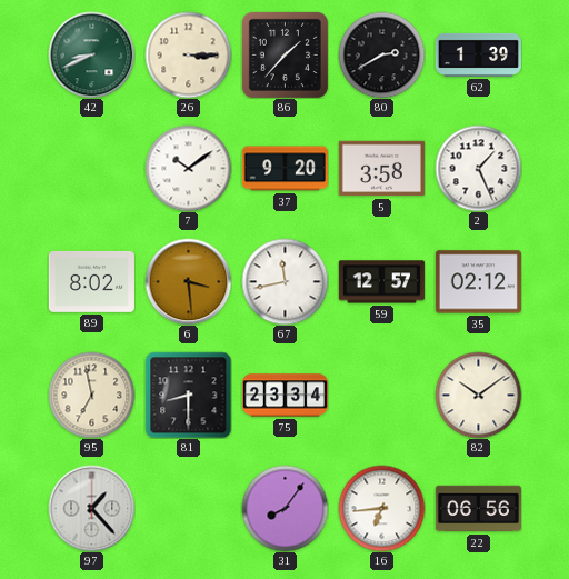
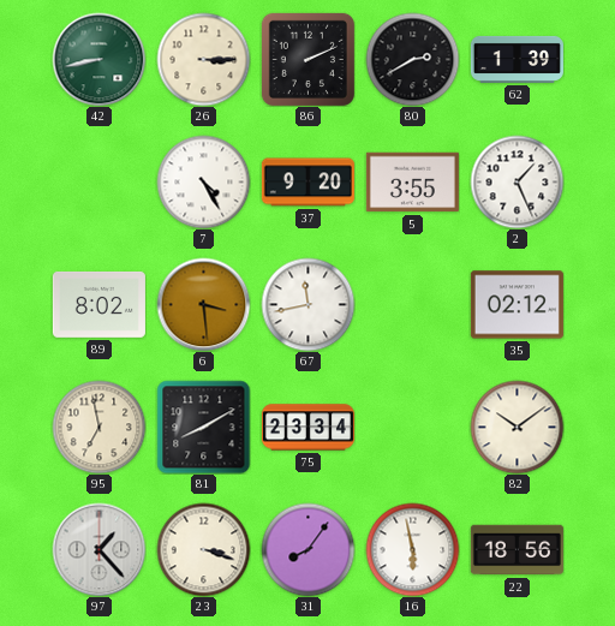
42: 8:41 -> 8:43 (98, 59)
86: 1:37 -> 2:11 (307, 59)
7: 10:09 -> 4:25 (203, 181)
5: 3:58 -> 3:55 (412, 183)
59: 12:57 -> none (381, 282)
81: 8:30 -> 8:10 (203, 427)
23: none -> 3:18 (203, 549)
16: 6:44 -> 5:58 (412, 549)
22: 06:56 -> 18:56 (517, 550)
